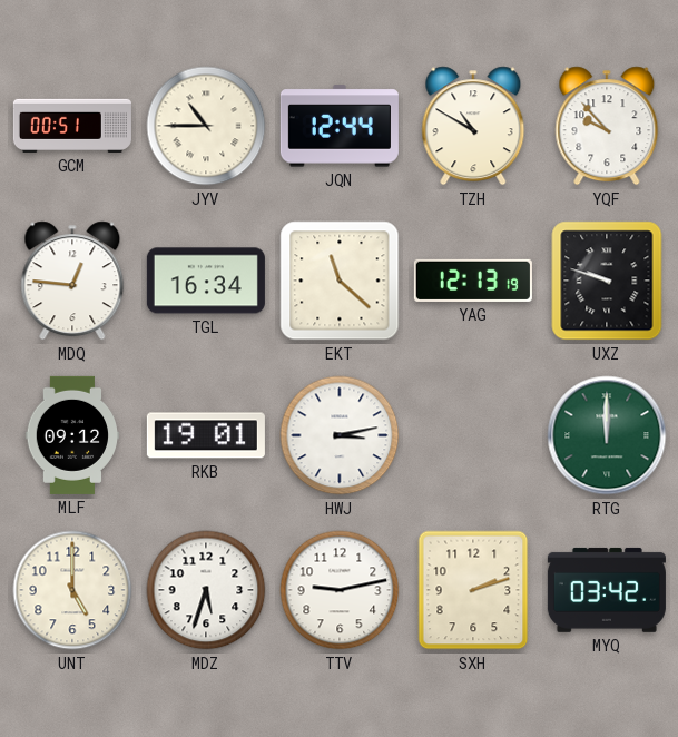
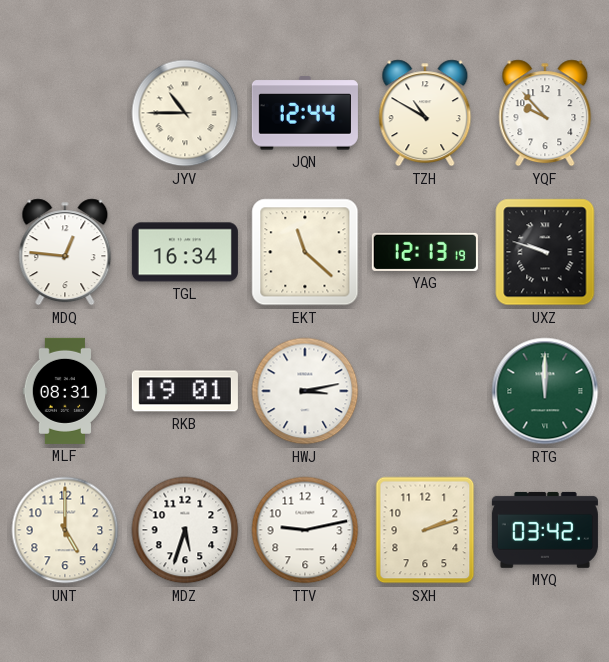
GCM: 00:51 -> none (72, 126)
MLF: 09:12 -> 08:31 (64, 391)
